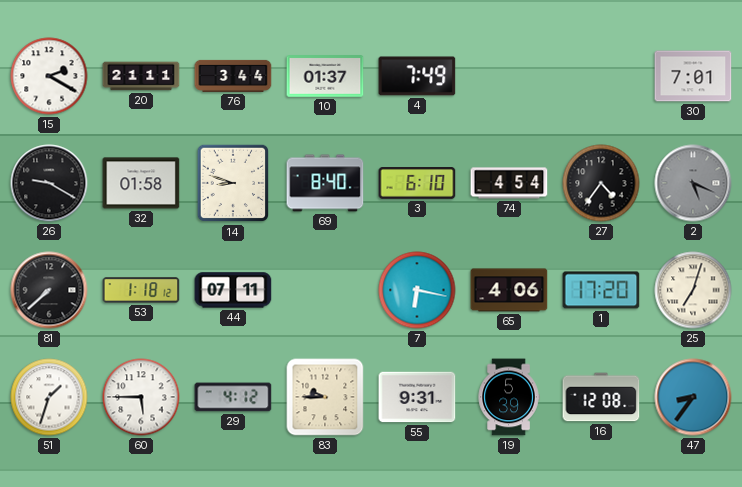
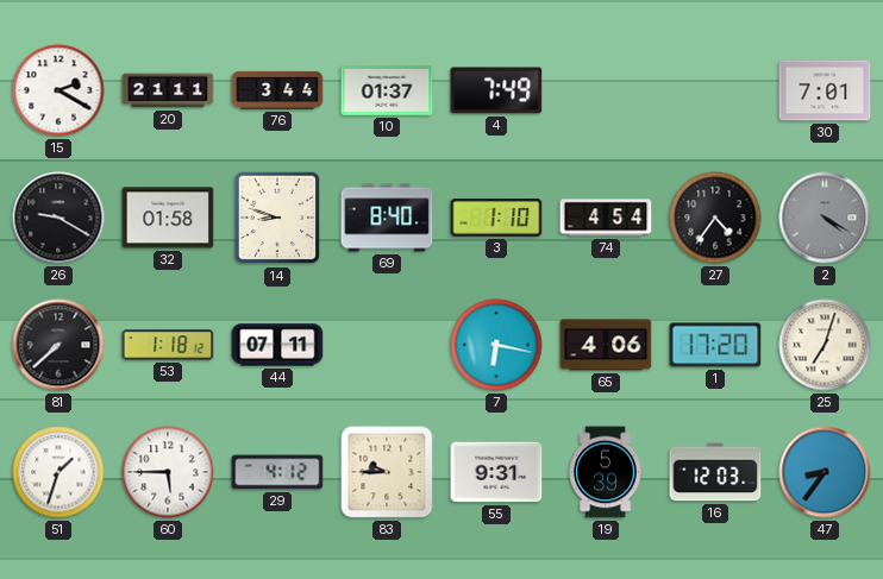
3: 6:10 -> 1:10 (496, 219)
2: 5:19 -> 4:20 (825, 218)
16: 12:08 -> 12:03 (715, 472)
